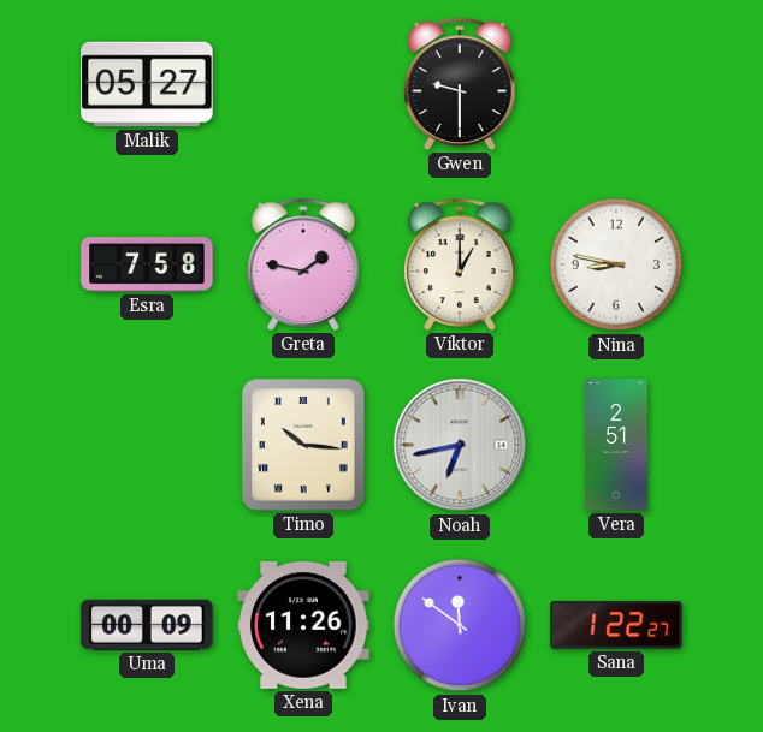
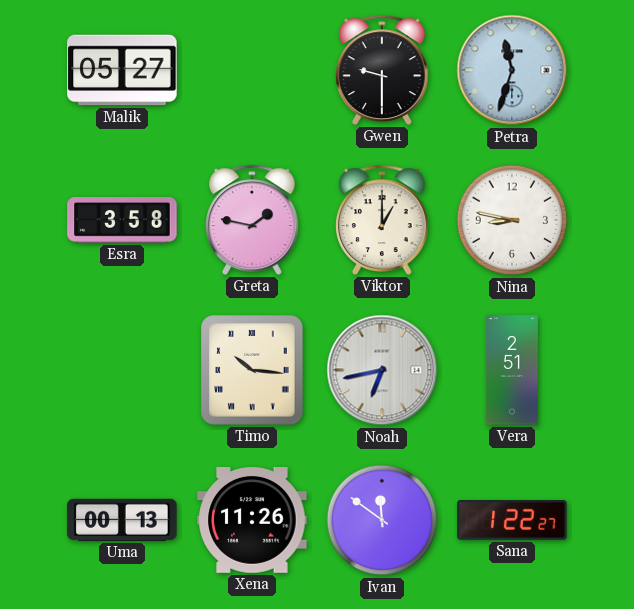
Petra: none -> 11:33 (512, 70)
Esra: 7:58 -> 3:58 (122, 220)
Uma: 00:09 -> 00:13 (122, 520)
